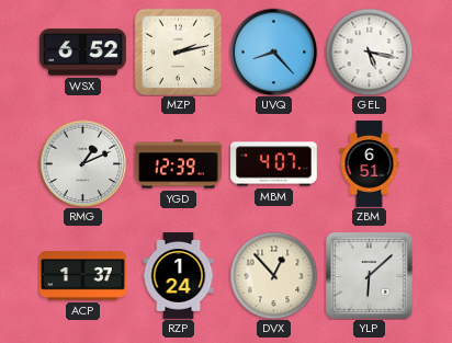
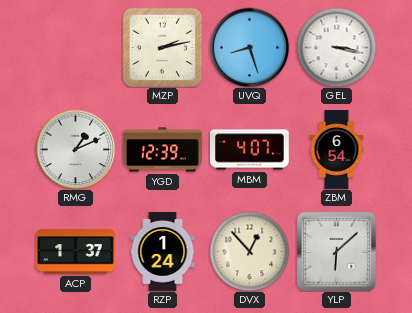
WSX: 6:52 -> none (83, 53)
UVQ: 8:23 -> 8:27 (249, 47)
GEL: 5:17 -> 3:17 (336, 47)
ZBM: 6:51 -> 6:54 (337, 150)
